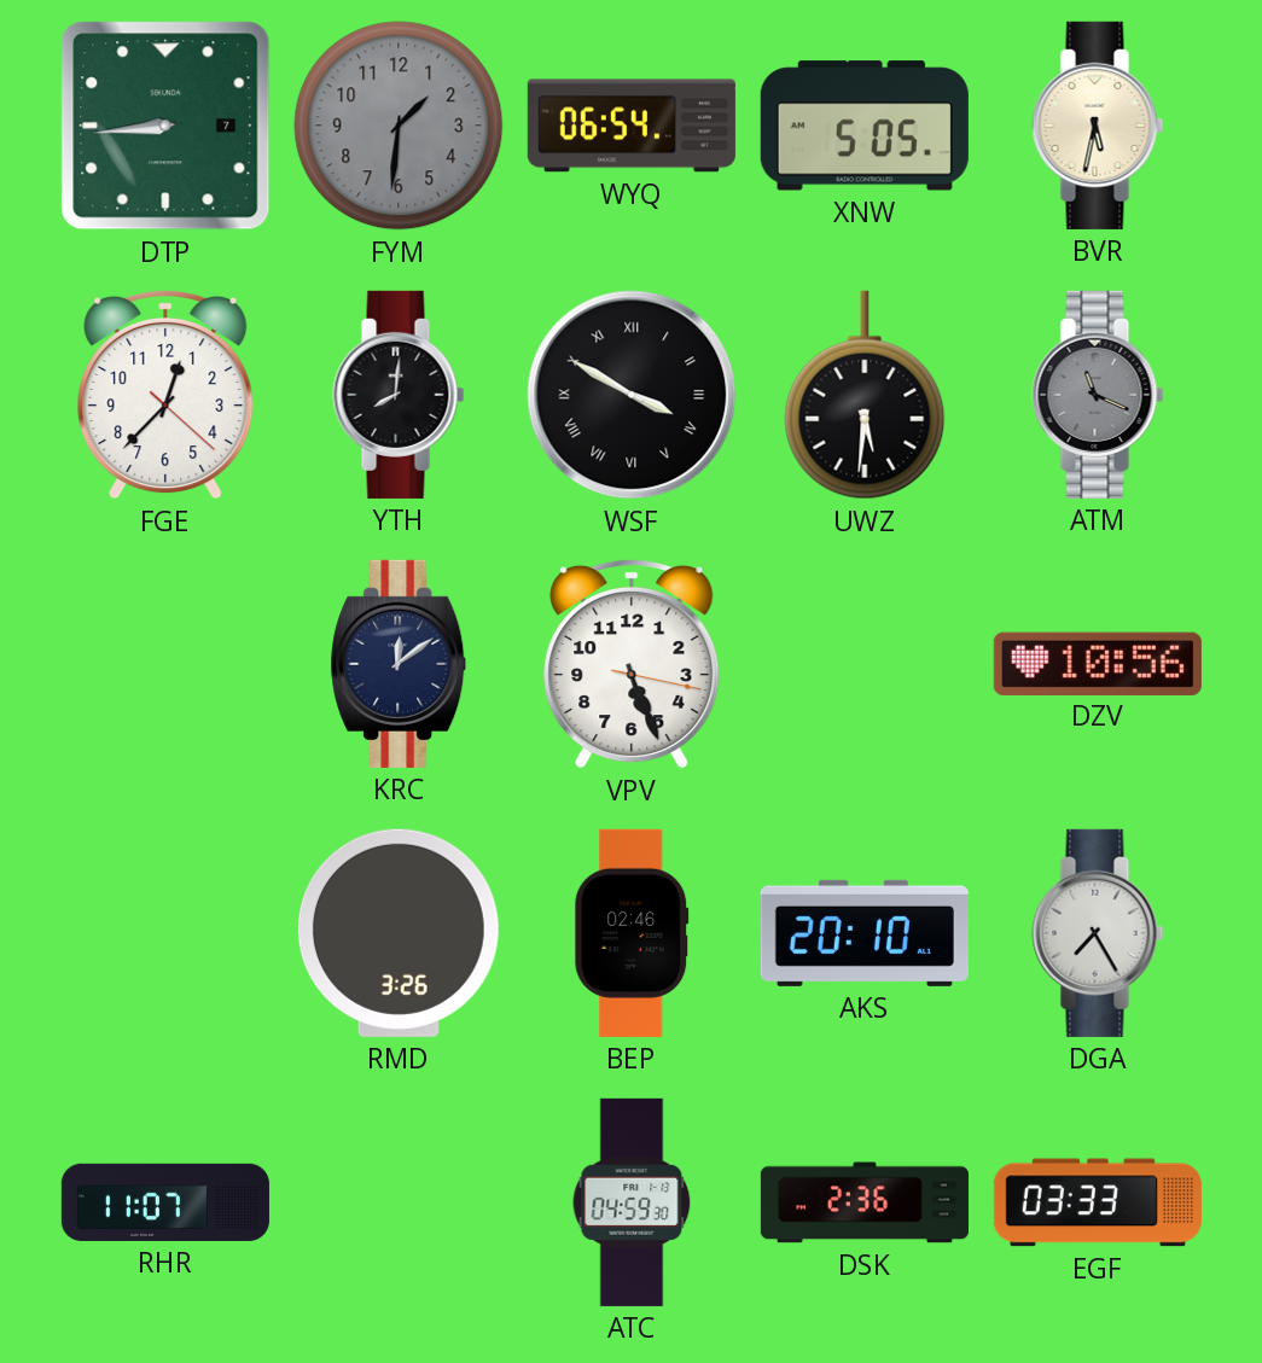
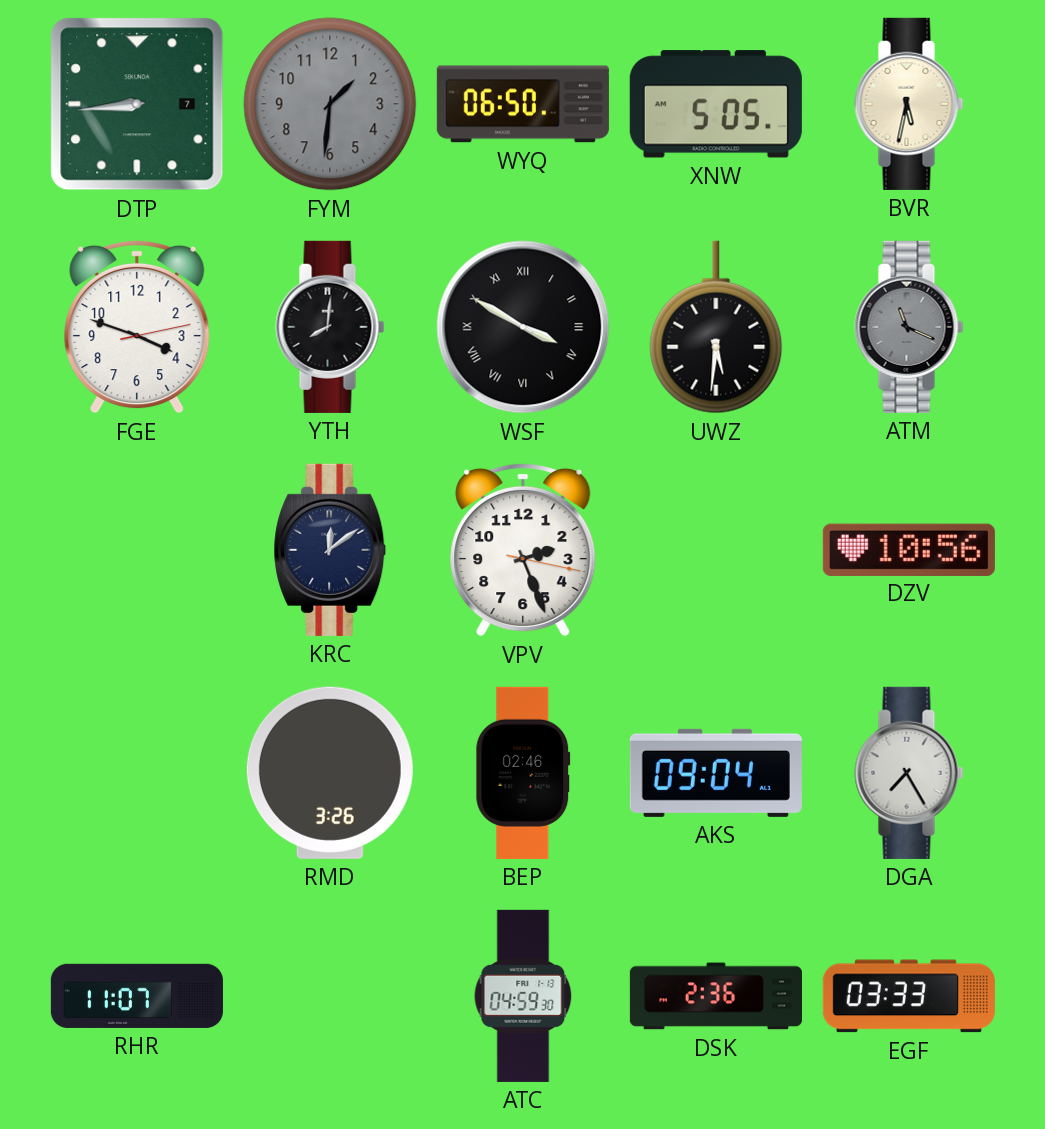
WYQ: 06:54 -> 06:50 (523, 104)
FGE: 12:37 -> 3:48 (137, 327)
VPV: 5:26 -> 2:26 (523, 550)
AKS: 20:10 -> 09:04 (716, 773)
